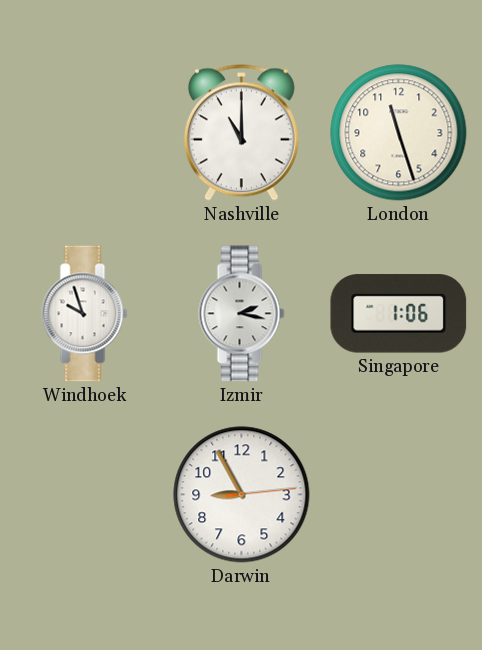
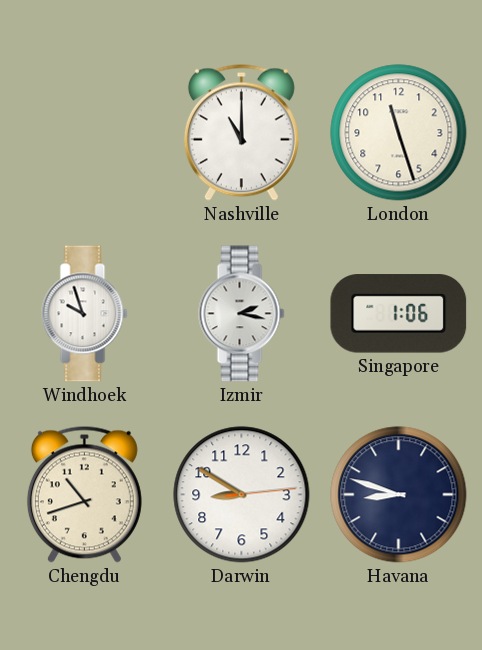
Chengdu: none -> 10:42 (84, 494)
Darwin: 8:55 -> 8:50 (242, 495)
Havana: none -> 8:48 (399, 495)
